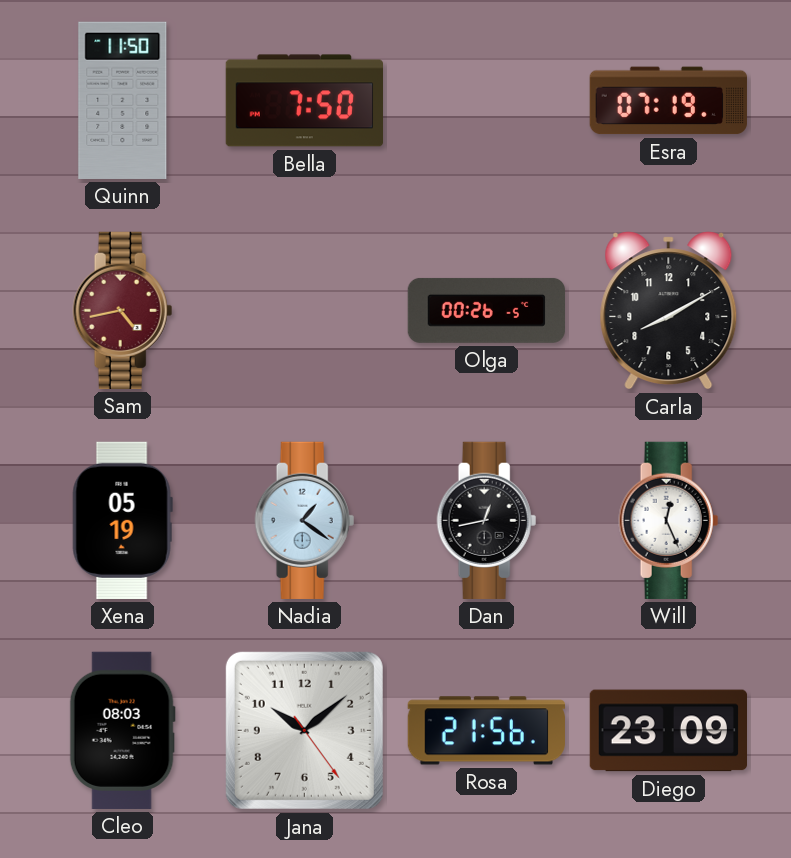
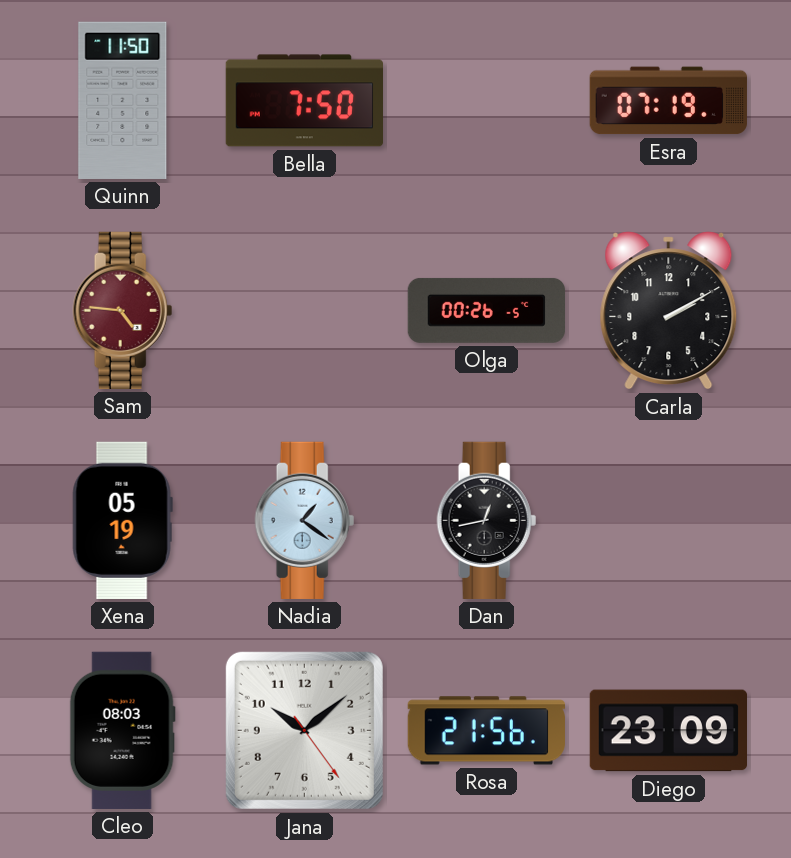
Sam: 4:43 -> 4:46 (123, 310)
Carla: 8:10 -> 2:10 (669, 311)
Will: 12:26 -> none (669, 520)
